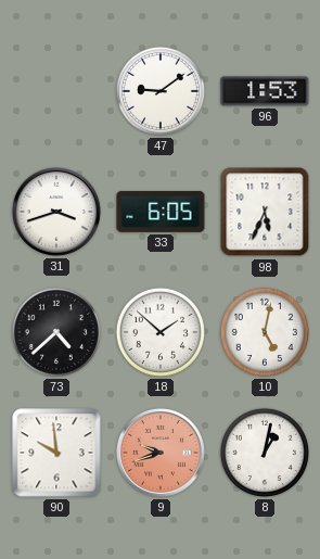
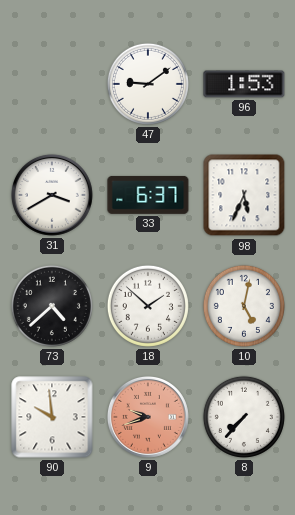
31: 3:42 -> 3:40 (52, 195)
33: 6:05 -> 6:37 (148, 195)
8: 1:02 -> 7:37 (244, 417)
